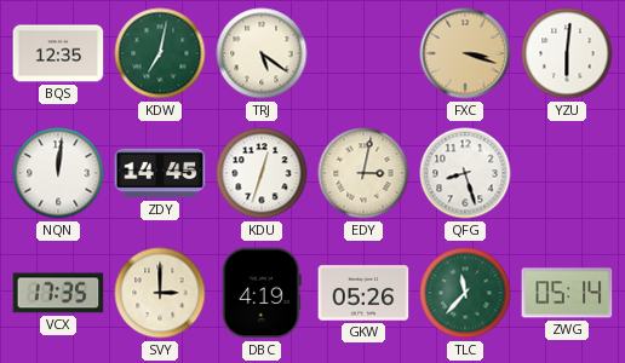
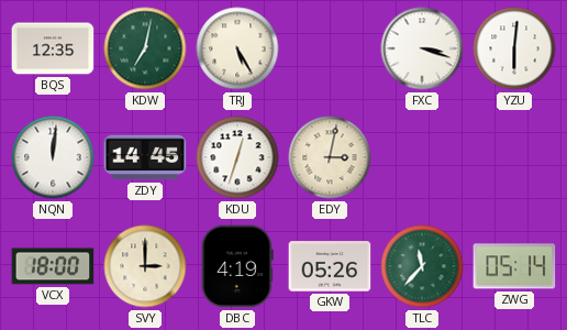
TRJ: 5:21 -> 5:25 (237, 48)
FXC dial: champagne -> white (422, 48)
QFG: 8:27 -> none (465, 173)
VCX: 17:35 -> 18:00 (53, 266)
